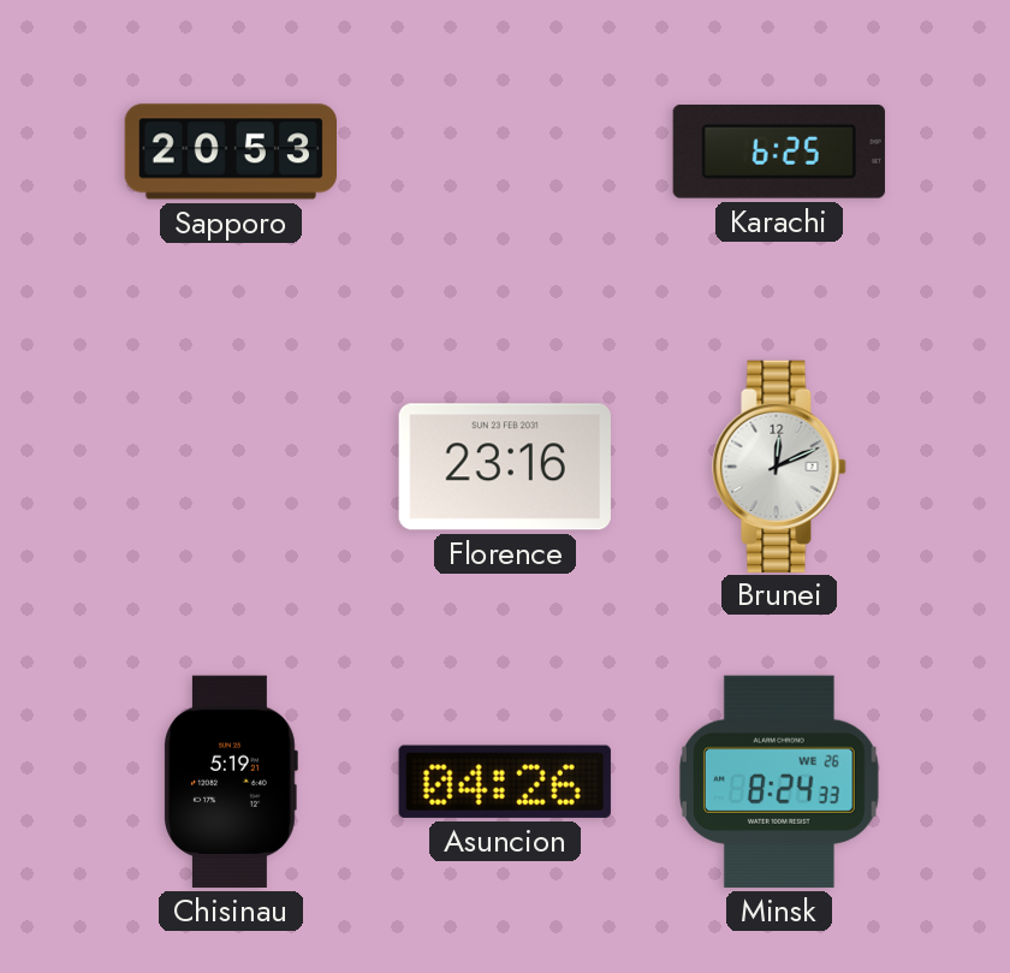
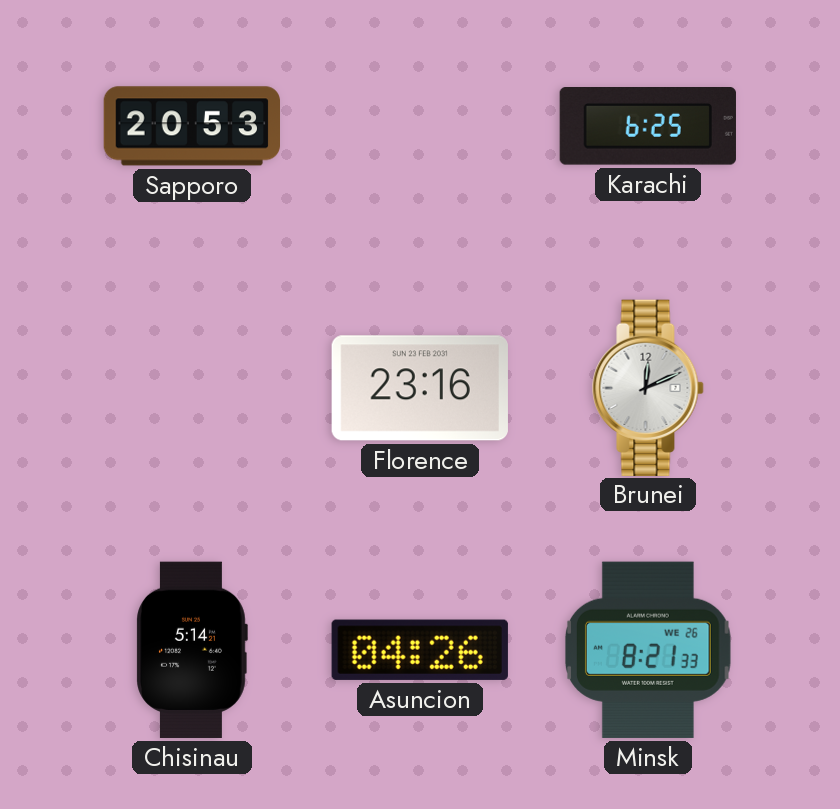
Chisinau: 5:19 -> 5:14 (192, 650)
Minsk: 8:24 -> 8:21 (648, 650)
